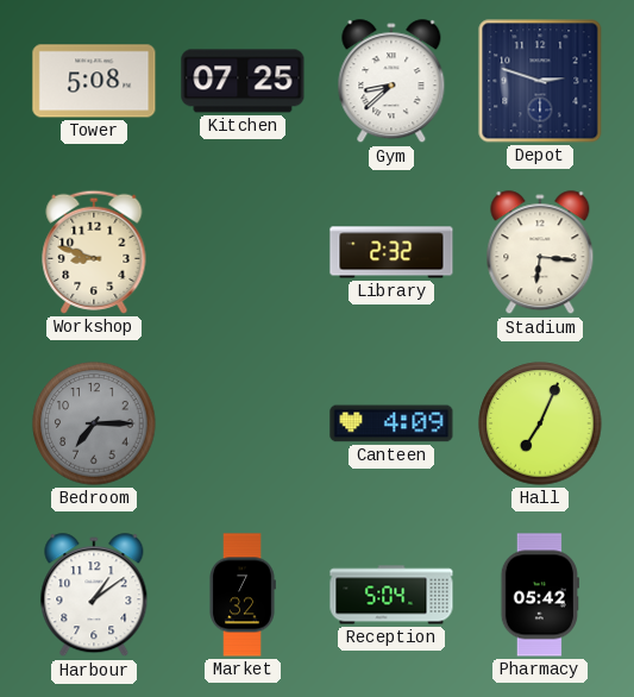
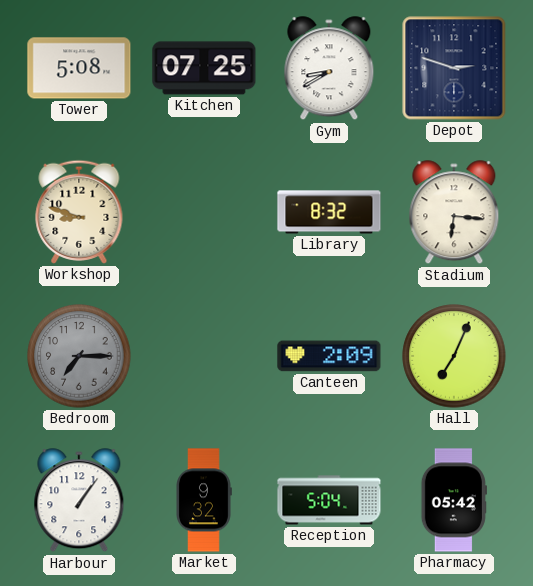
Gym: 8:38 -> 8:40 (329, 69)
Library: 2:32 -> 8:32 (329, 212)
Canteen: 4:09 -> 2:09 (329, 356)
Harbour: 1:09 -> 1:06 (79, 501)
Market: 7:32 -> 9:32 (204, 500)
